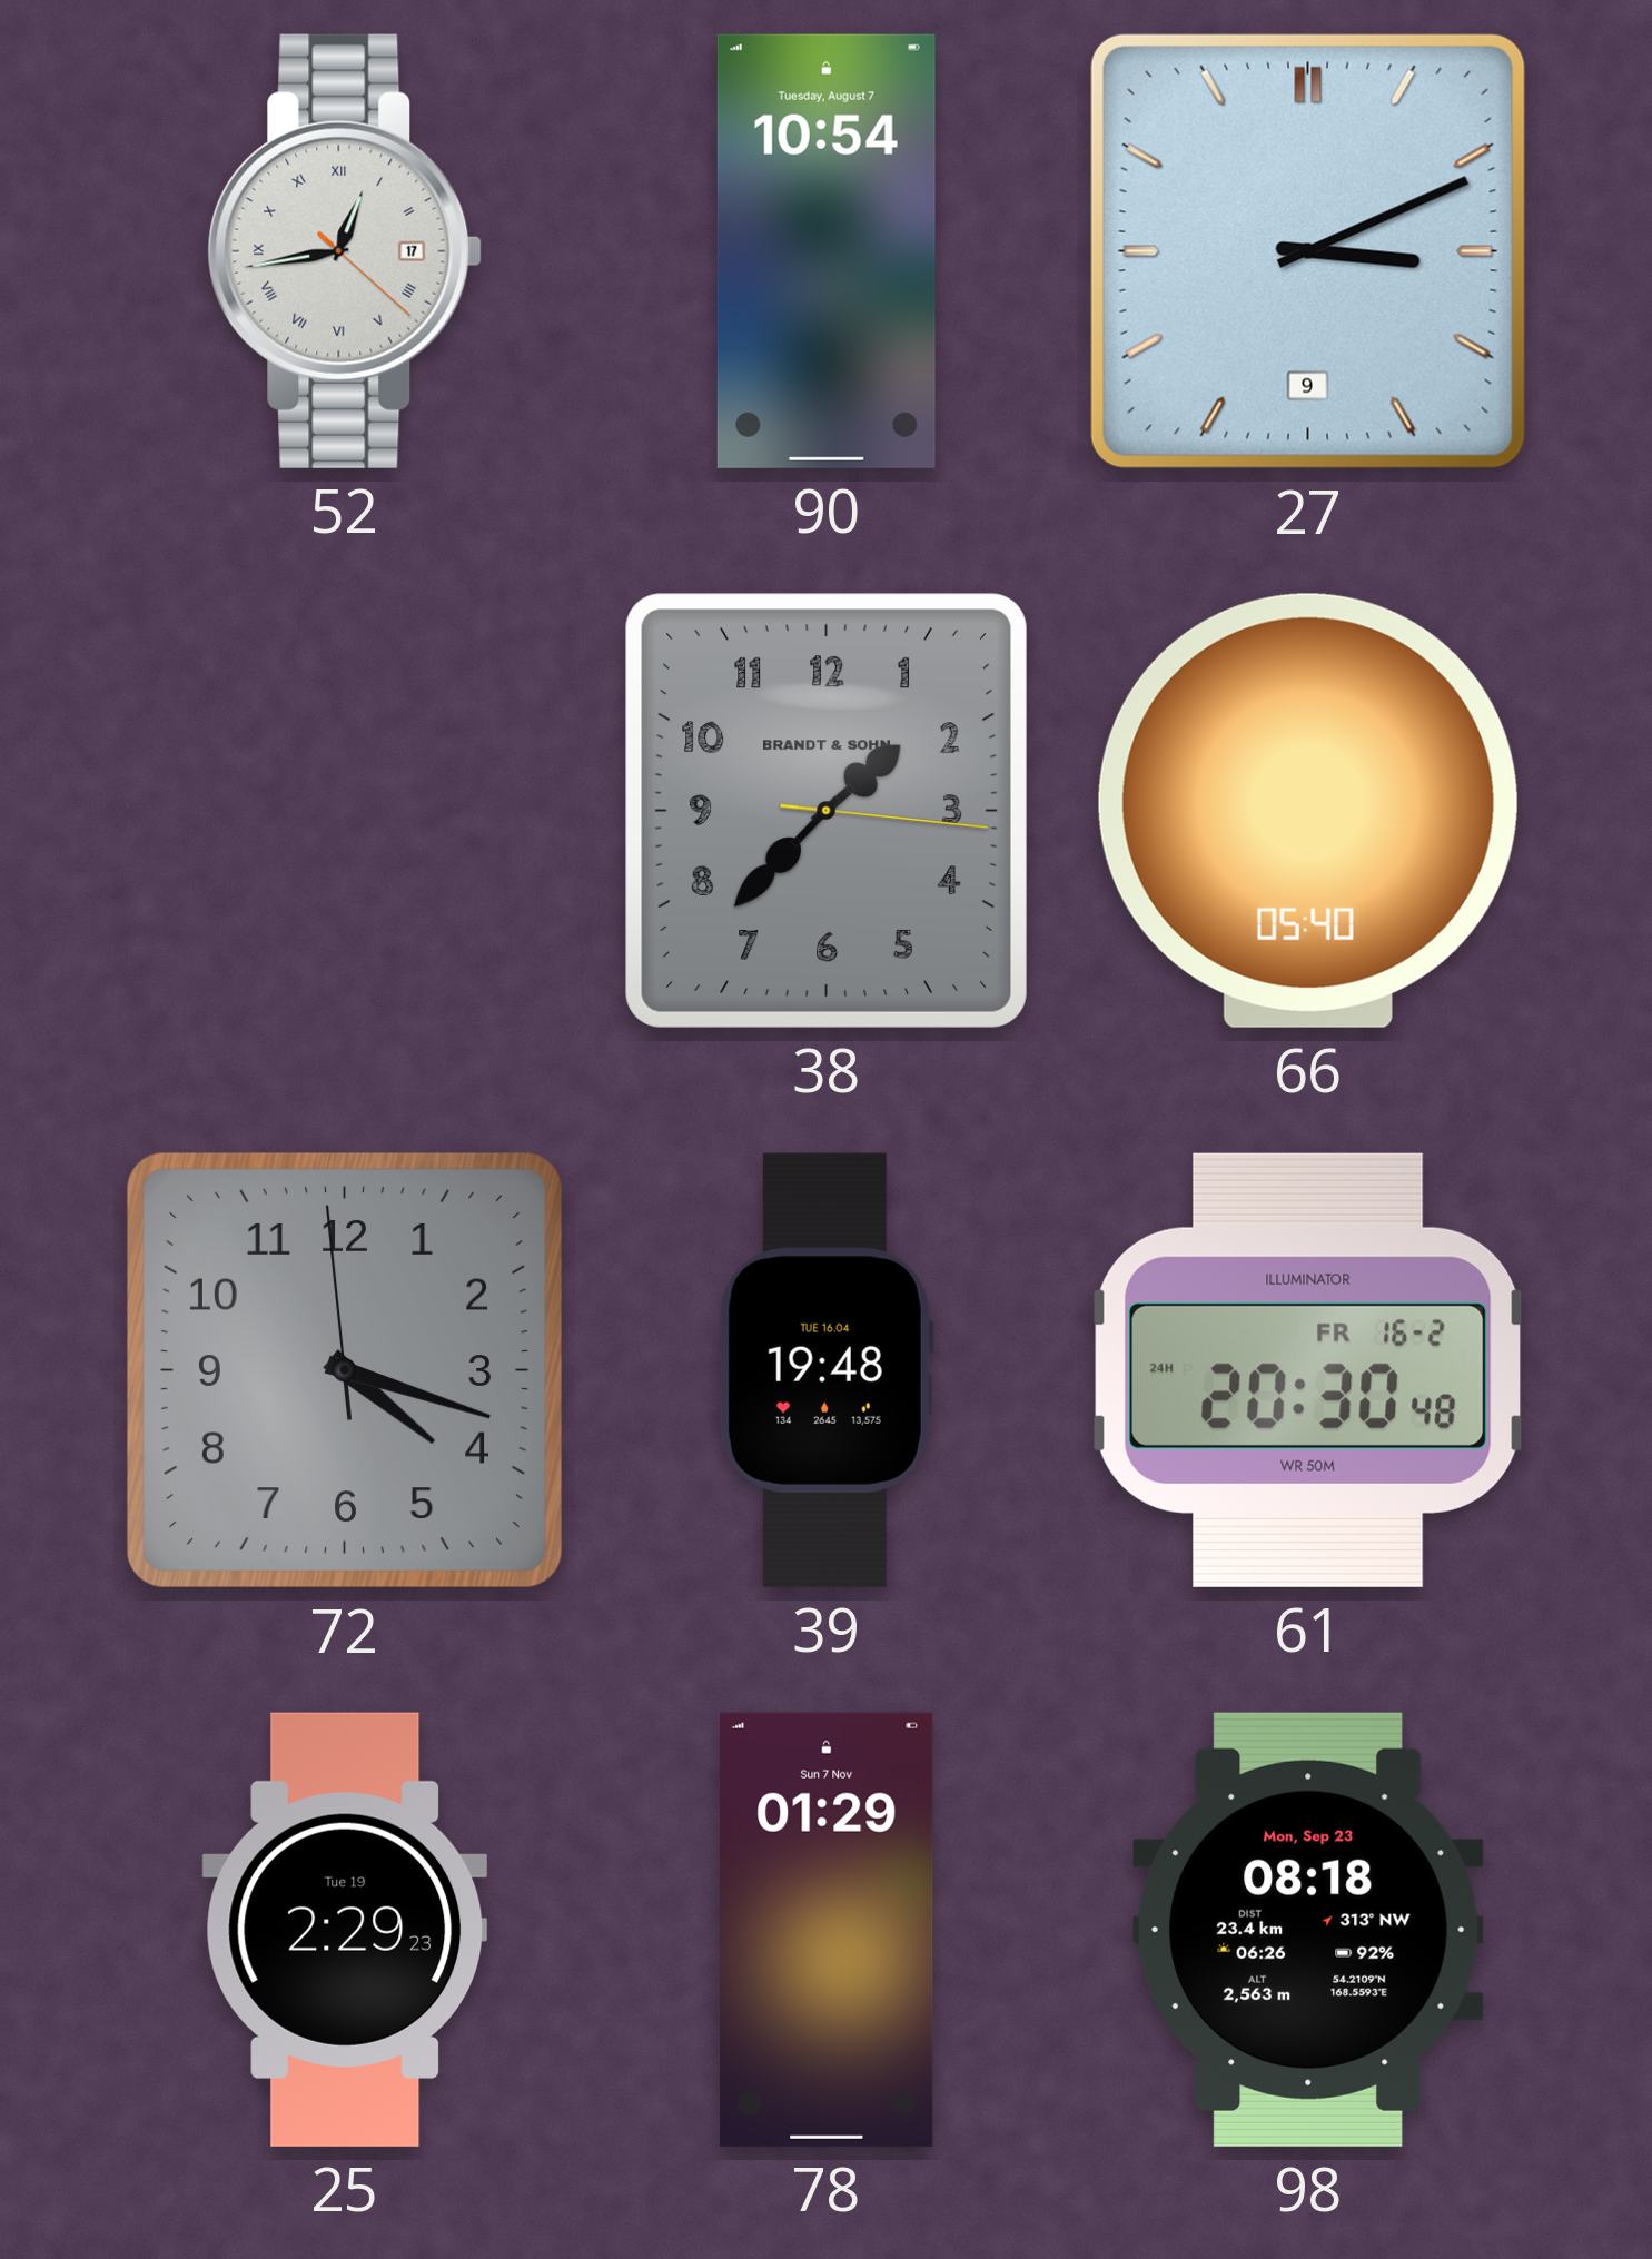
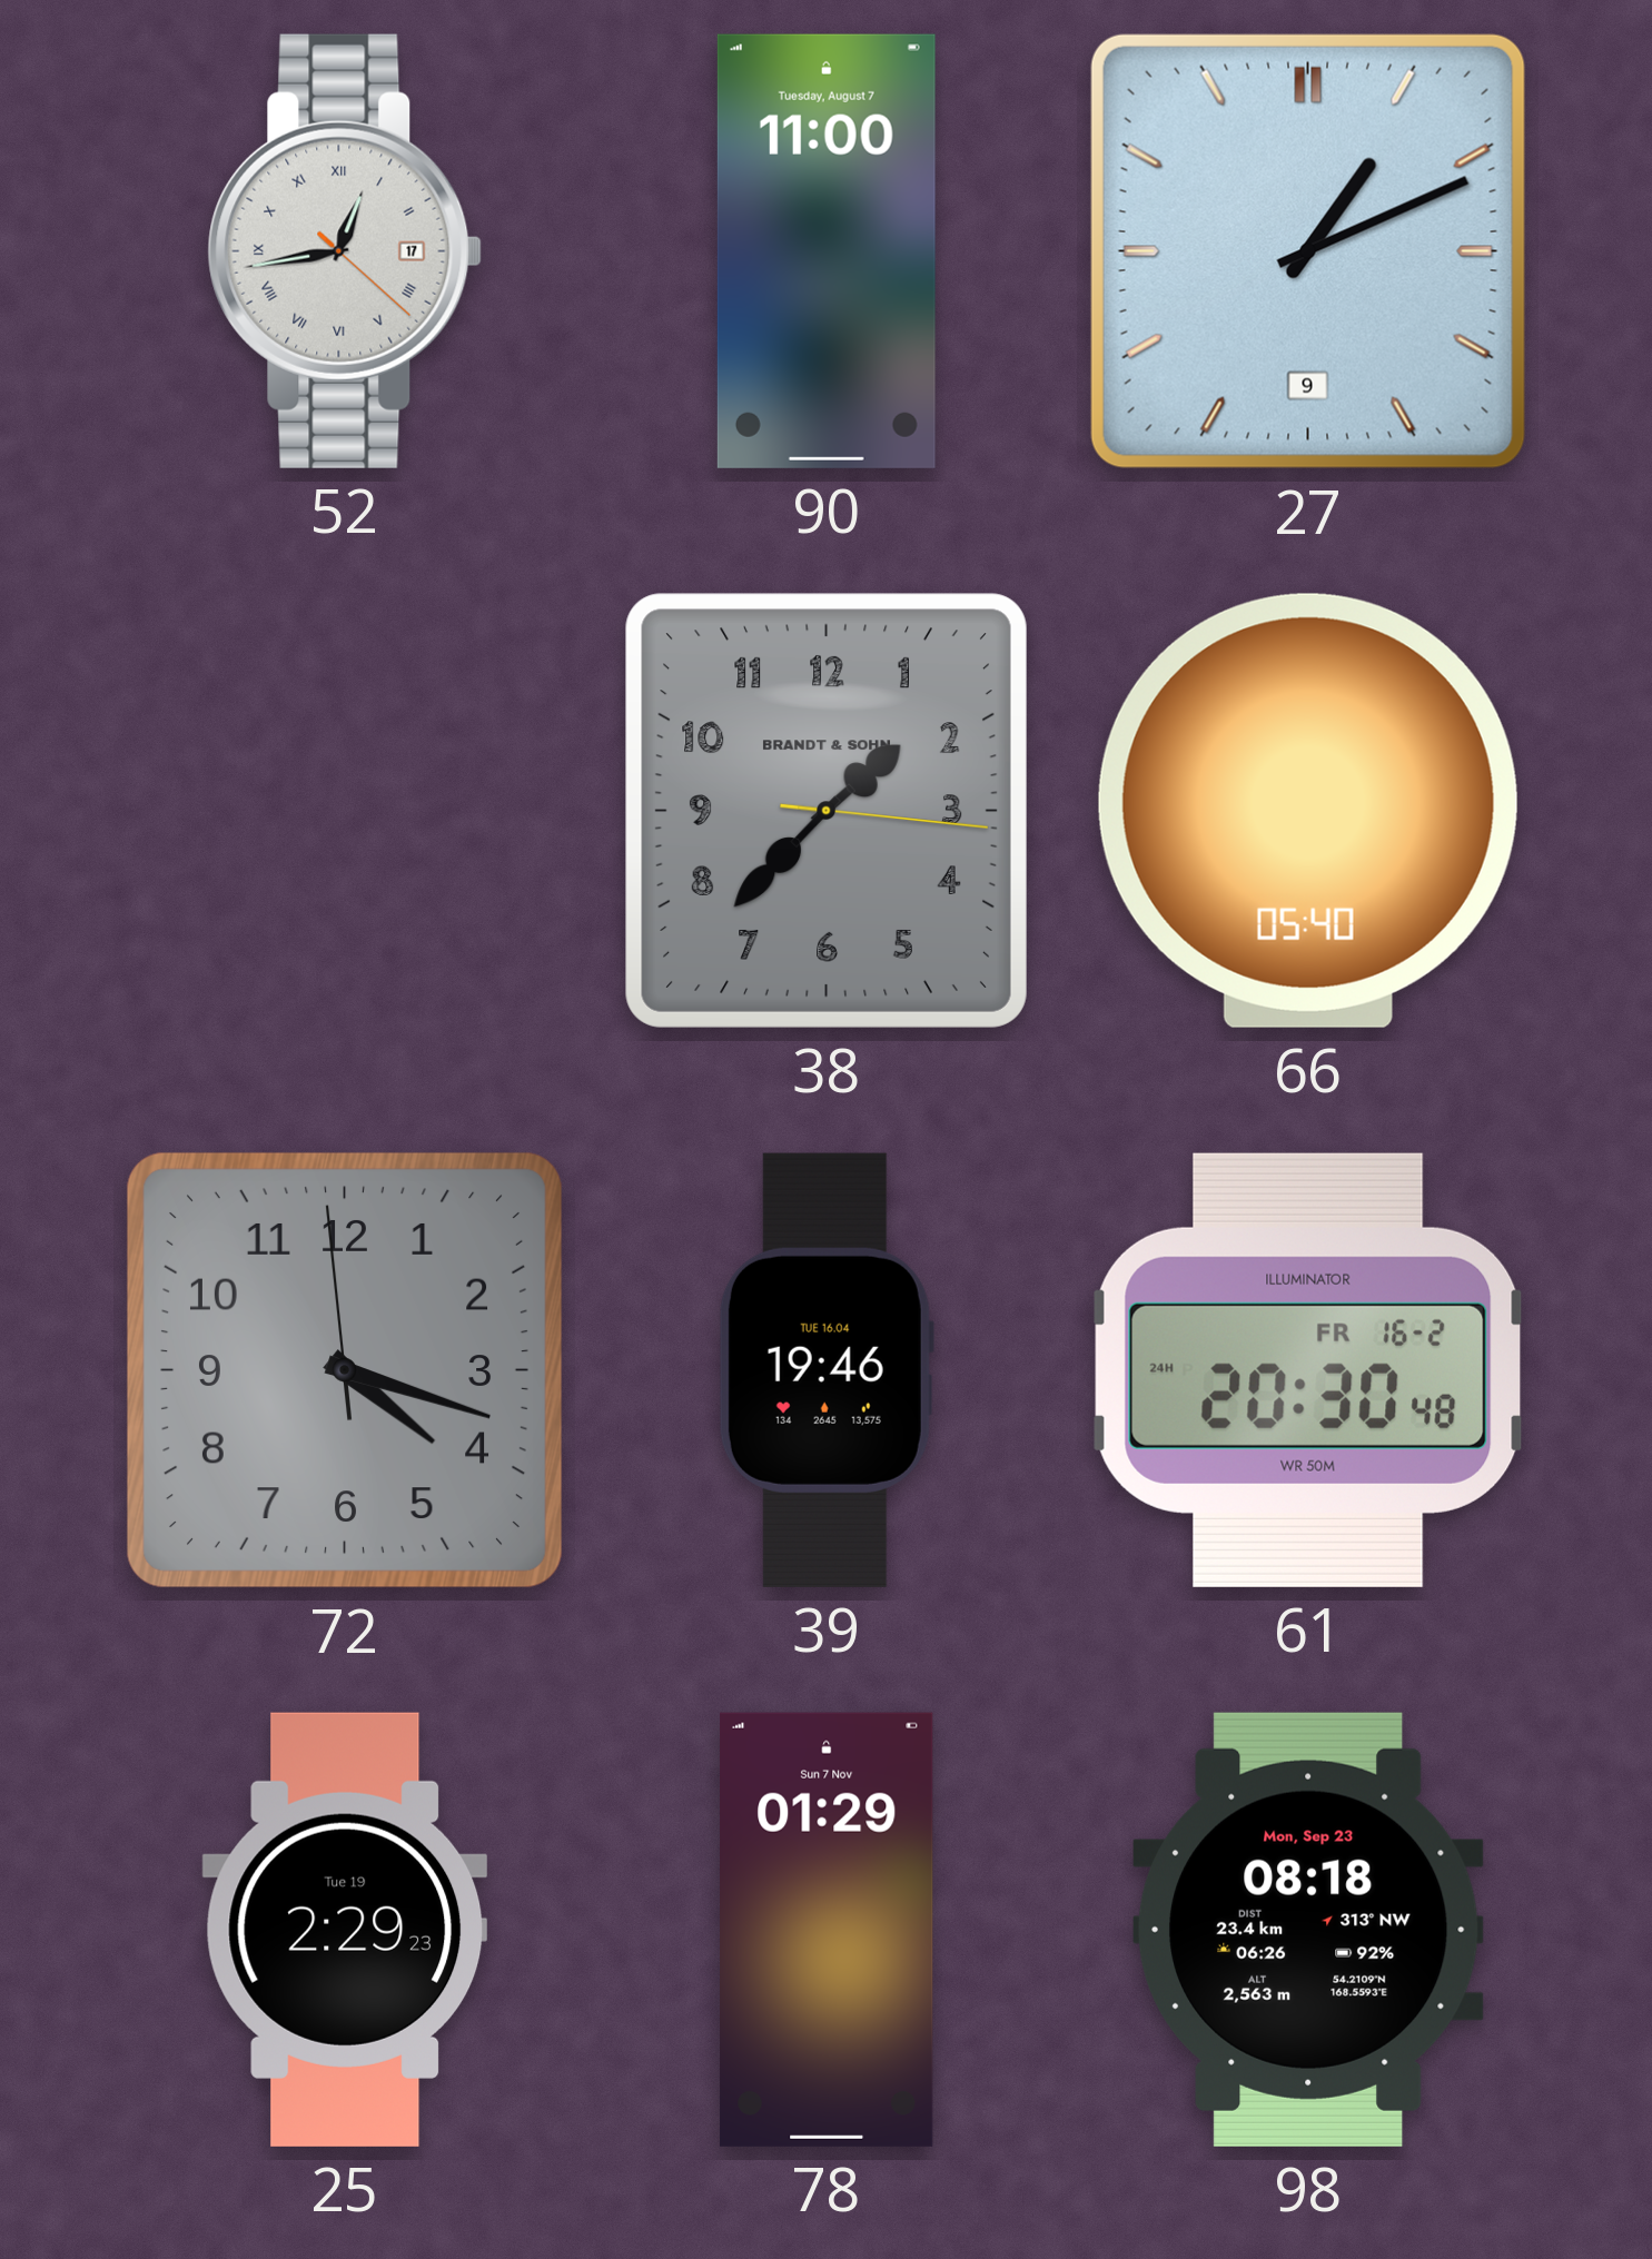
90: 10:54 -> 11:00 (827, 251)
27: 3:11 -> 1:11 (1308, 251)
39: 19:48 -> 19:46 (827, 1370)
